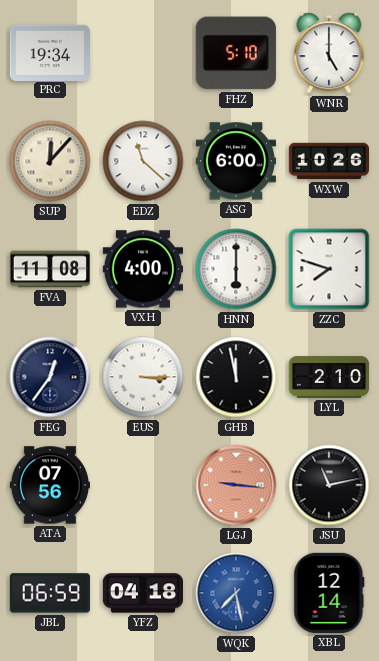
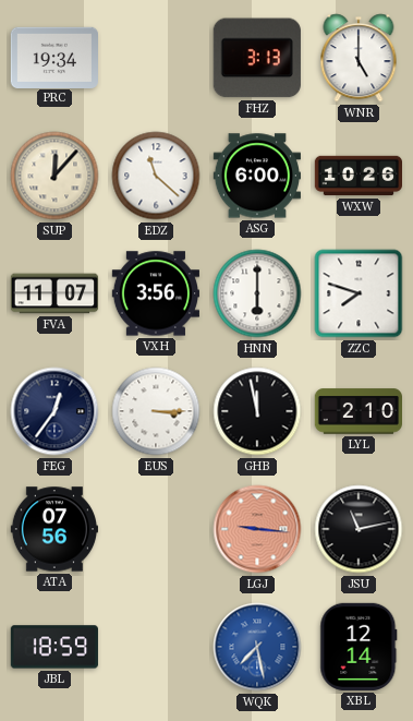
FHZ: 5:10 -> 3:13 (257, 58)
FVA: 11:08 -> 11:07 (54, 293)
VXH: 4:00 -> 3:56 (155, 293)
JBL: 06:59 -> 18:59 (54, 647)
YFZ: 04:18 -> none (142, 593)
